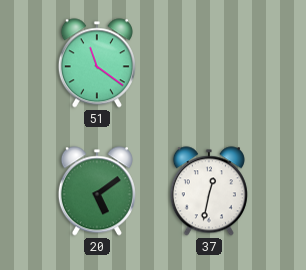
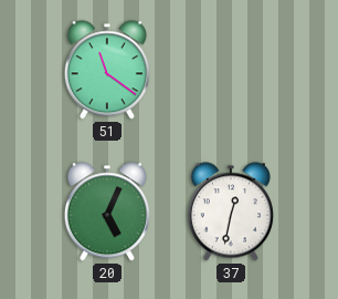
20: 5:09 -> 5:04 (107, 212)
